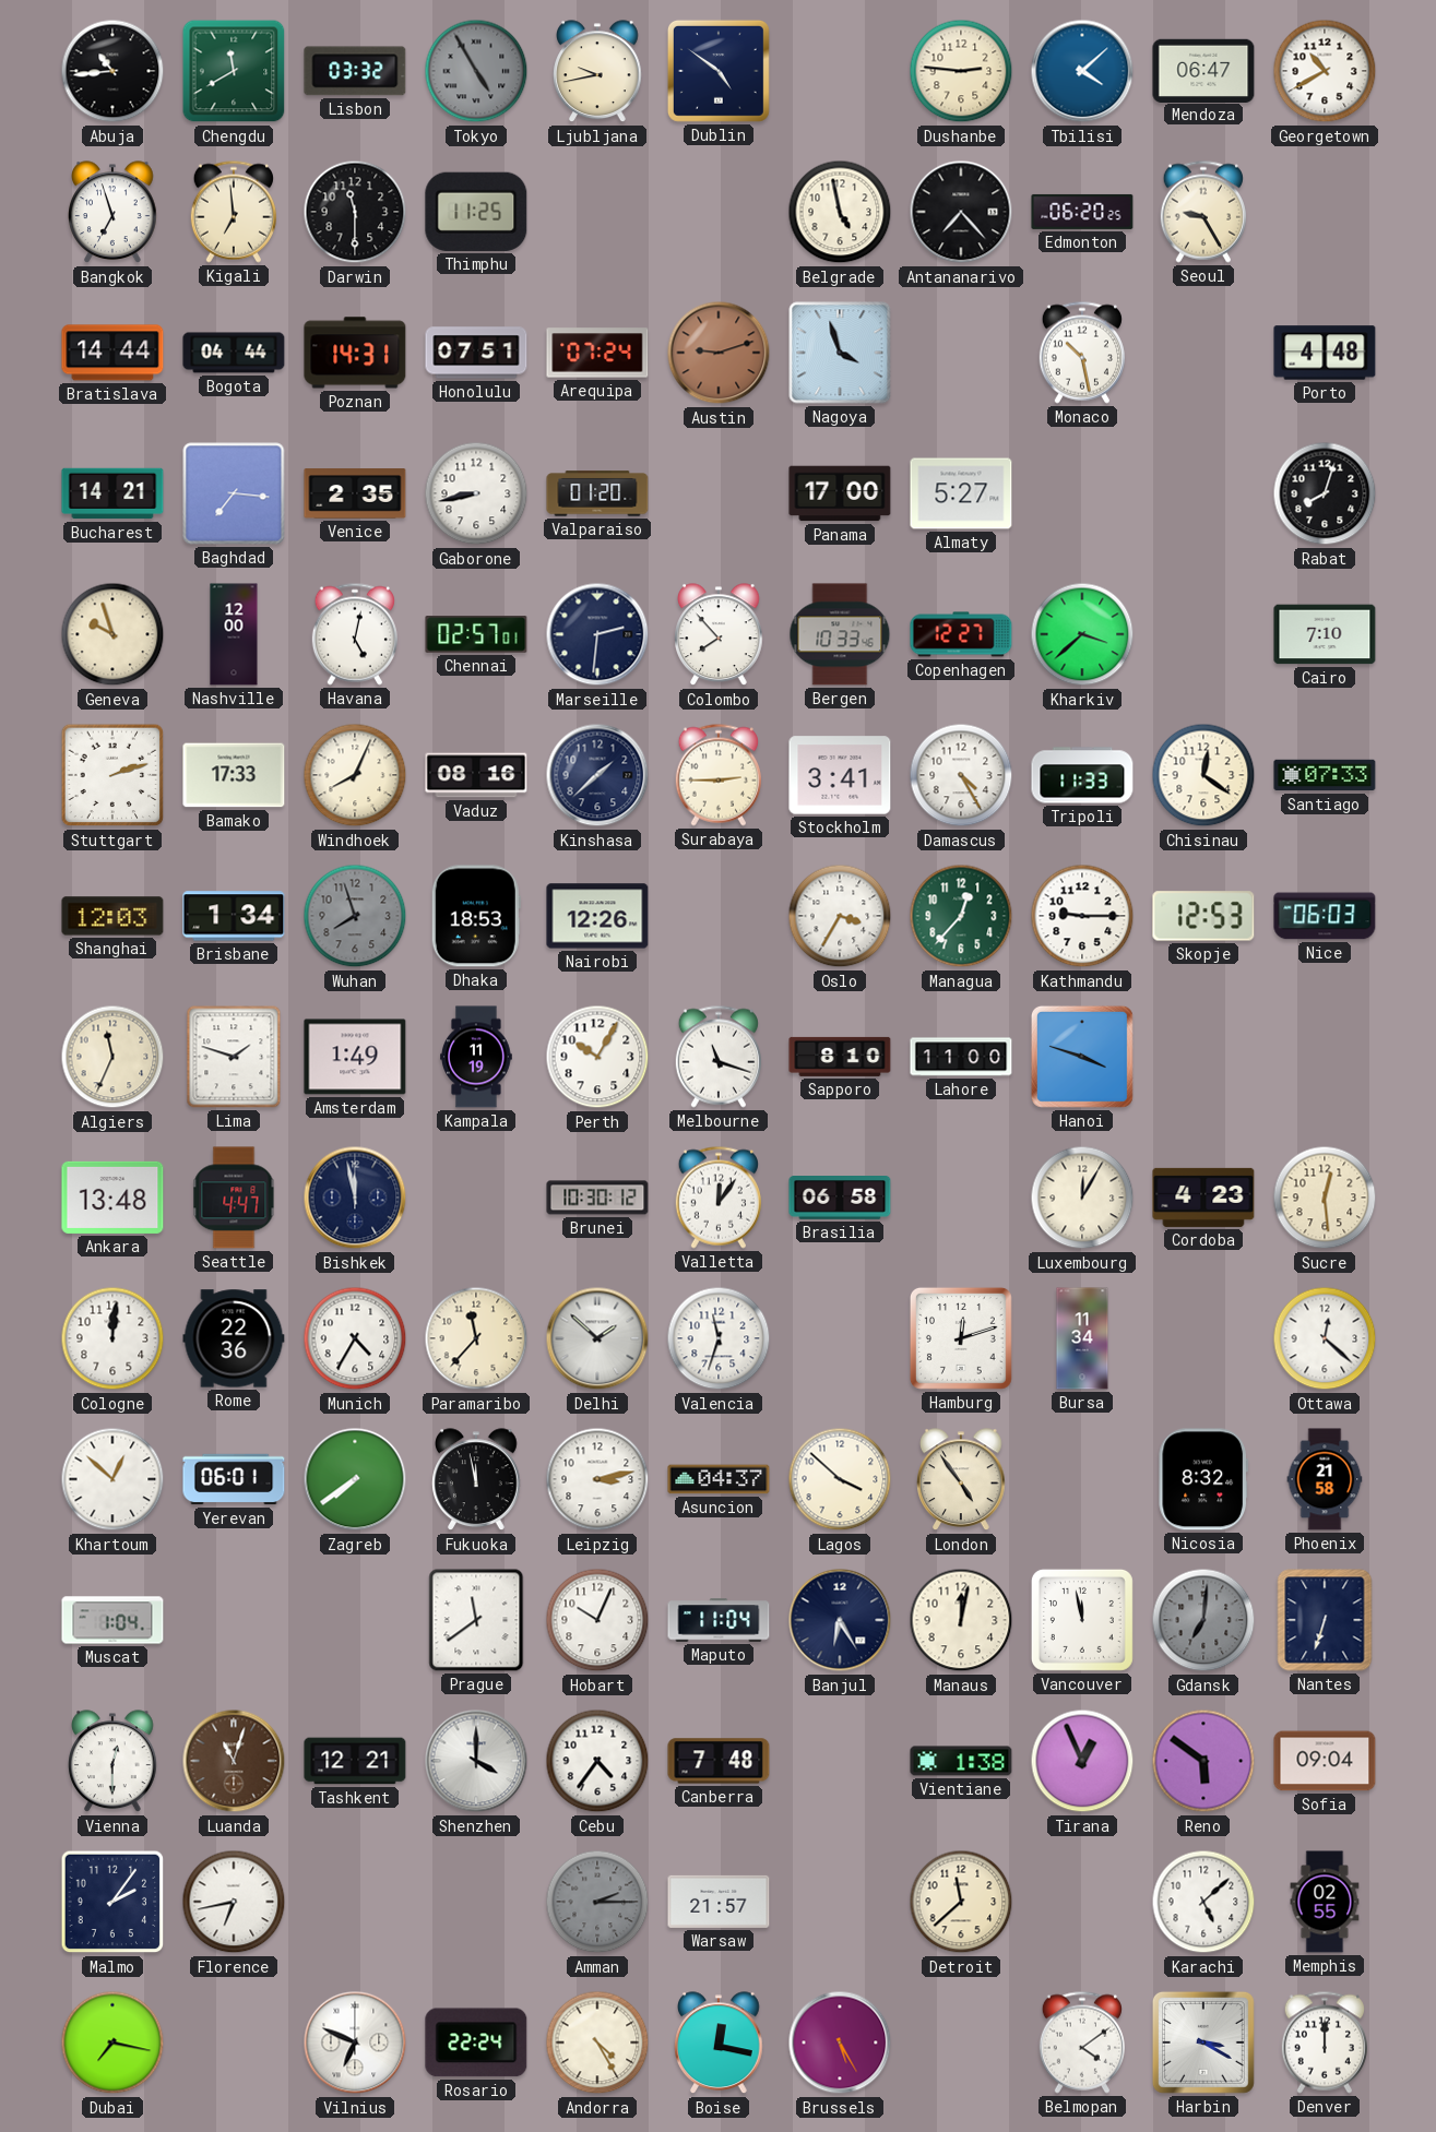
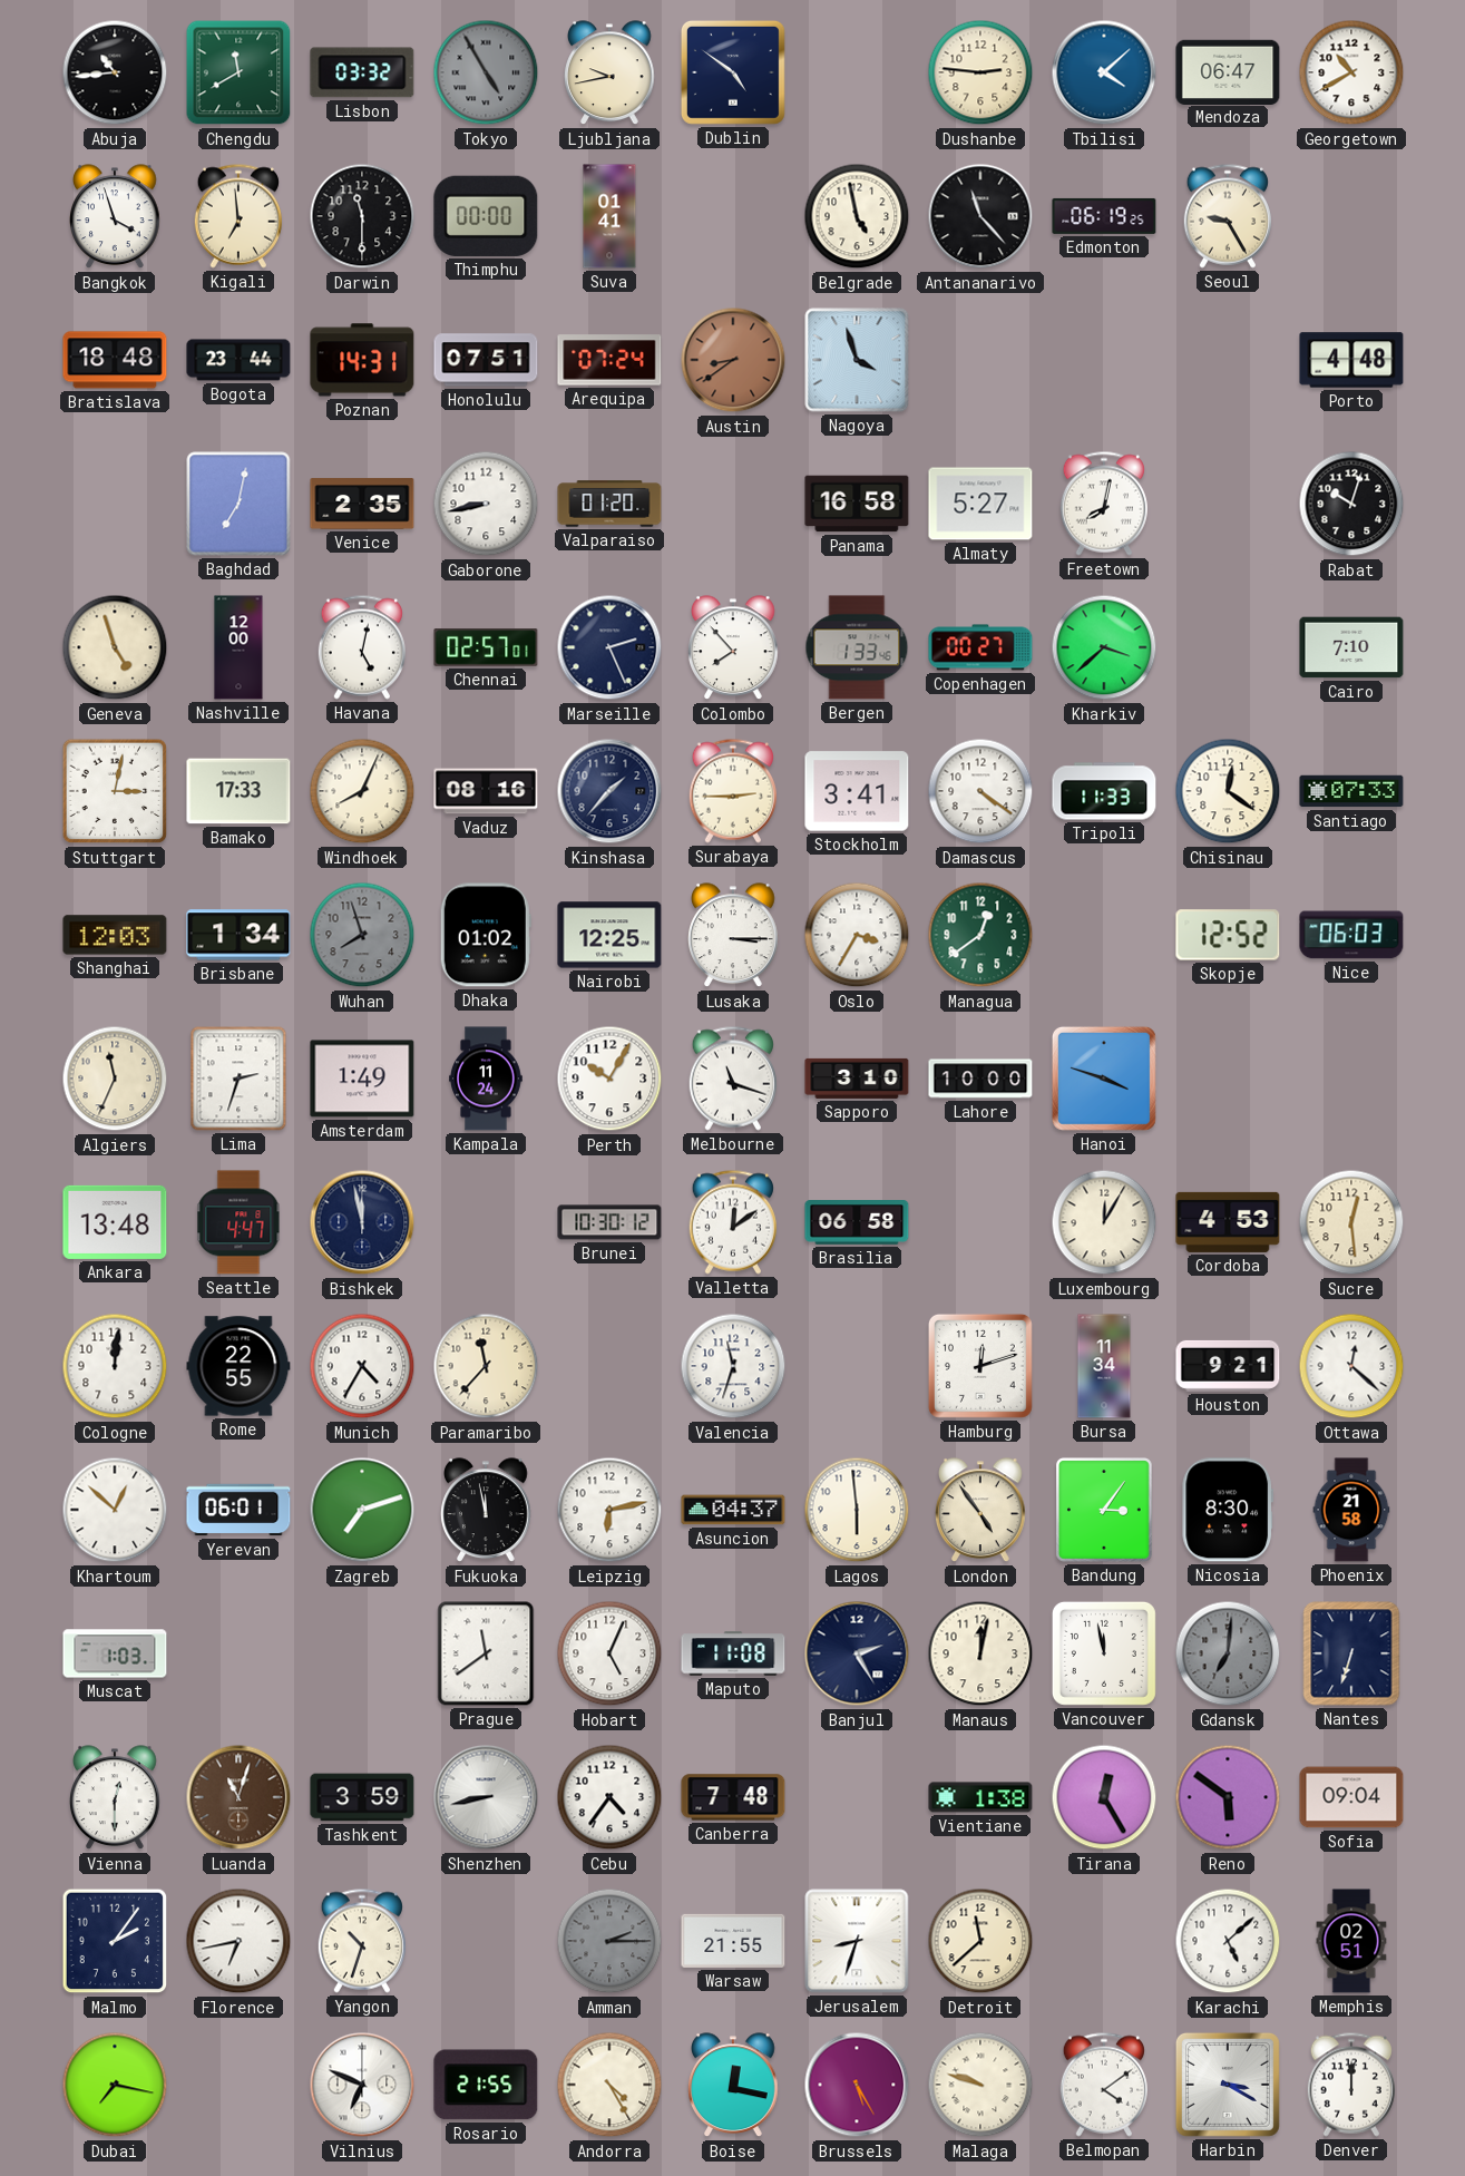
Bangkok: 6:57 -> 3:57 (116, 217)
Thimphu: 11:25 -> 00:00 (486, 216)
Suva: none -> 01:41 (609, 216)
Antananarivo: 7:23 -> 11:23 (980, 216)
Edmonton: 06:20 -> 06:19 (1104, 216)
Bratislava: 14:44 -> 18:48 (115, 360)
Bogota: 04:44 -> 23:44 (238, 360)
Austin: 9:12 -> 8:39 (733, 360)
Monaco: 10:28 -> none (1082, 353)
Bucharest: 14:21 -> none (112, 493)
Baghdad: 7:16 -> 7:02 (238, 504)
Panama: 17:00 -> 16:58 (857, 504)
Freetown: none -> 8:02 (1104, 504)
Rabat: 8:03 -> 10:03 (1351, 504)
Geneva: 9:57 -> 4:57 (115, 647)
Marseille: 2:31 -> 2:26 (609, 647)
Bergen: 10:33 -> 1:33 (857, 647)
Copenhagen: 12:27 -> 00:27 (980, 647)
Stuttgart: 2:12 -> 3:02 (115, 791)
Kinshasa: 1:38 -> 1:37 (609, 791)
Damascus: 4:25 -> 4:21 (980, 791)
Dhaka: 18:53 -> 01:02 (486, 935)
Nairobi: 12:26 -> 12:25 (609, 935)
Lusaka: none -> 3:15 (734, 936)
Managua: 12:37 -> 12:39 (980, 935)
Kathmandu: 9:15 -> none (1082, 916)
Skopje: 12:53 -> 12:52 (1228, 935)
Lima: 1:48 -> 2:33 (238, 1079)
Kampala: 11:19 -> 11:24 (487, 1079)
Sapporo: 8:10 -> 3:10 (857, 1079)
Lahore: 11:00 -> 10:00 (980, 1079)
Valletta: 12:06 -> 12:09 (733, 1222)
Cordoba: 4:23 -> 4:53 (1228, 1222)
Rome: 22:36 -> 22:55 (238, 1366)
Delhi: 1:52 -> none (597, 1338)
Houston: none -> 9:21 (1228, 1366)
Zagreb: 7:39 -> 7:12 (362, 1510)
Leipzig: 3:13 -> 6:13 (609, 1510)
Lagos: 3:52 -> 5:59 (857, 1510)
Bandung: none -> 3:06 (1105, 1511)
Nicosia: 8:32 -> 8:30 (1227, 1510)
Muscat: 1:04 -> 1:03 (115, 1653)
Hobart: 10:04 -> 5:04 (609, 1653)
Maputo: 11:04 -> 11:08 (733, 1653)
Banjul: 6:25 -> 2:25 (857, 1653)
Tashkent: 12:21 -> 3:59 (362, 1797)
Shenzhen: 4:00 -> 8:43 (486, 1797)
Tirana: 12:56 -> 12:25 (1104, 1797)
Yangon: none -> 10:33 (362, 1941)
Warsaw: 21:57 -> 21:55 (733, 1941)
Jerusalem: none -> 8:33 (857, 1941)
Memphis: 02:55 -> 02:51 (1351, 1941)
Rosario: 22:24 -> 21:55 (486, 2085)
Malaga: none -> 9:48 (980, 2085)
